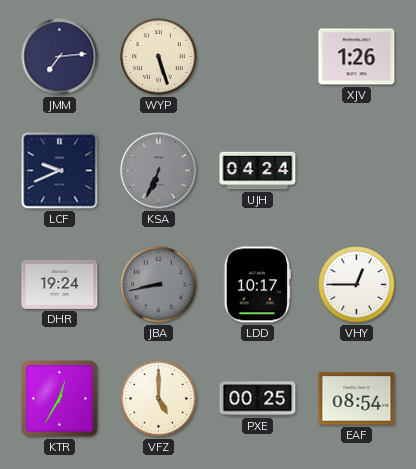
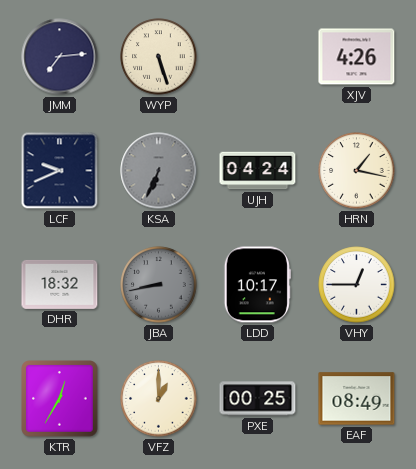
XJV: 1:26 -> 4:26 (357, 57)
HRN: none -> 1:17 (357, 171)
DHR: 19:24 -> 18:32 (60, 284)
VFZ: 5:00 -> 1:00 (159, 399)
EAF: 08:54 -> 08:49 (357, 399)
